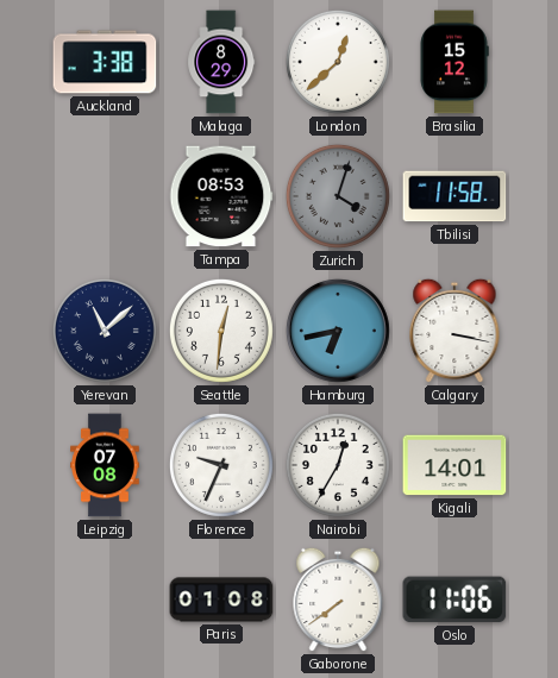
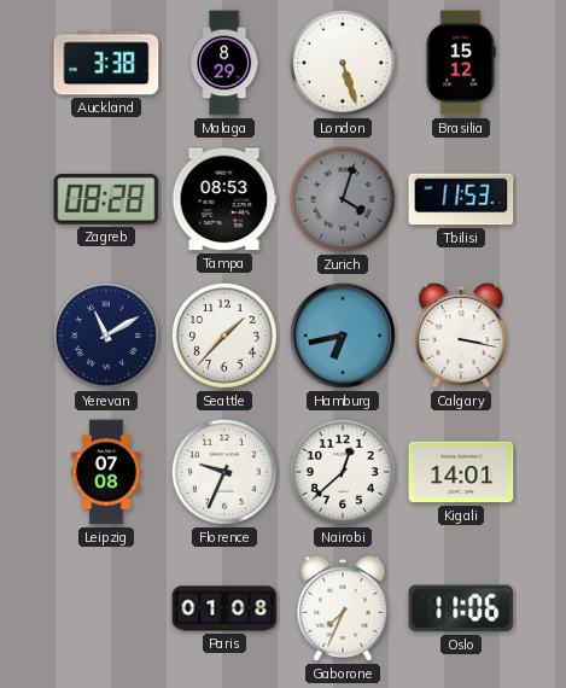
London: 12:38 -> 5:27 (343, 63)
Zagreb: none -> 08:28 (106, 200)
Tbilisi: 11:58 -> 11:53 (461, 199)
Yerevan: 11:08 -> 11:10 (106, 336)
Seattle: 12:31 -> 1:37 (224, 336)
Nairobi: 12:35 -> 12:38 (343, 472)
Gaborone: 7:39 -> 7:34 (343, 608)
